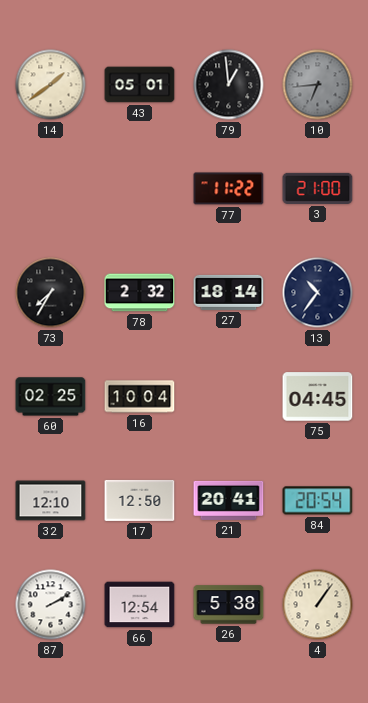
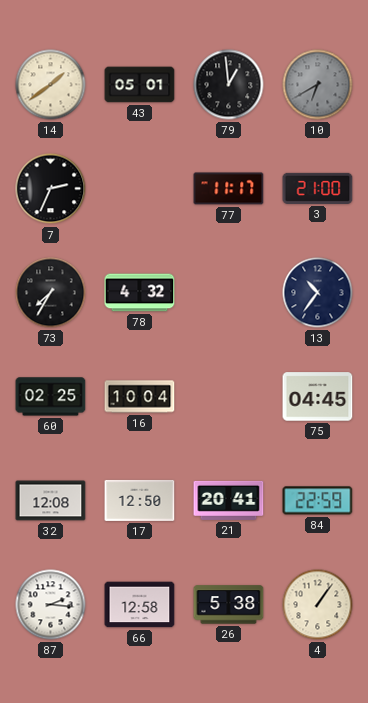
10: 6:44 -> 6:40 (318, 85)
7: none -> 2:34 (51, 189)
77: 11:22 -> 11:17 (229, 189)
78: 2:32 -> 4:32 (140, 293)
27: 18:14 -> none (229, 292)
32: 12:10 -> 12:08 (51, 501)
84: 20:54 -> 22:59 (318, 501)
87: 2:10 -> 2:16 (51, 605)
66: 12:54 -> 12:58 (140, 605)
